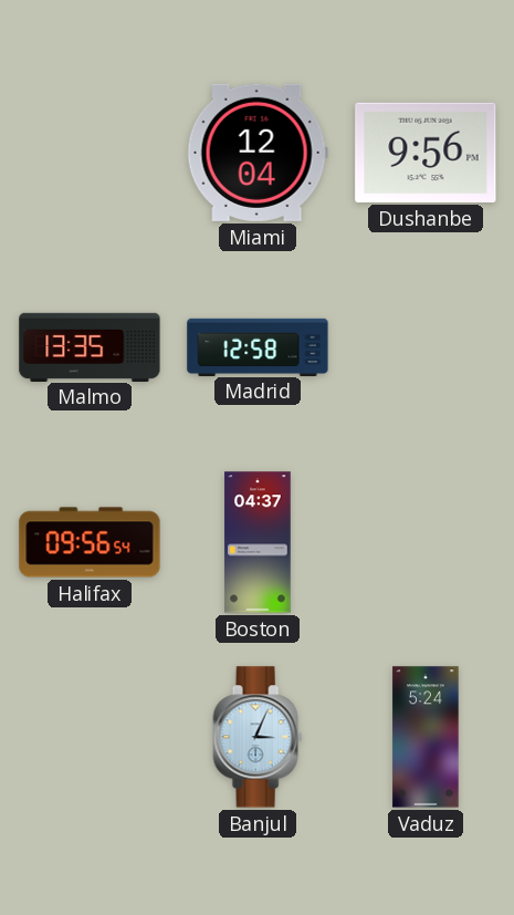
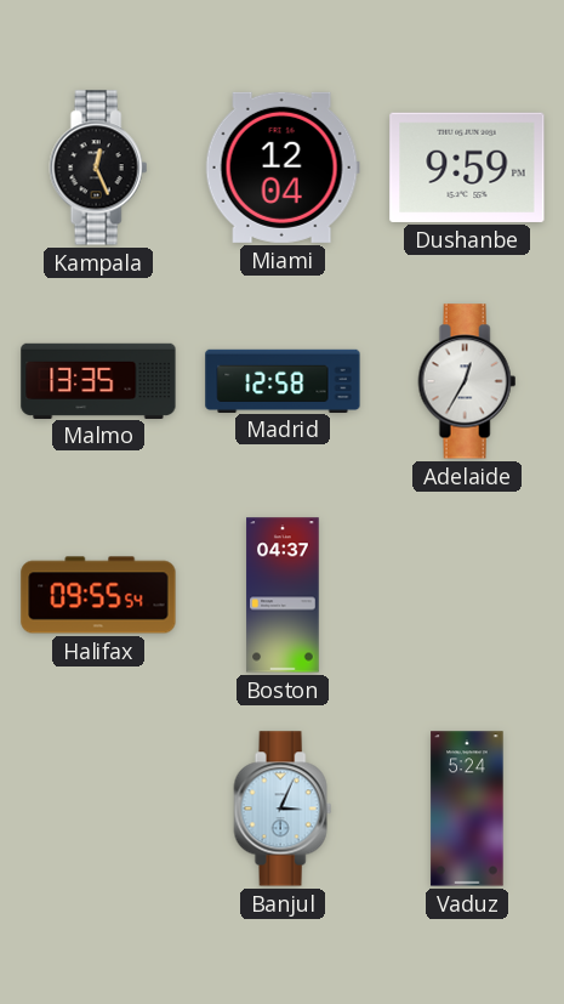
Kampala: none -> 12:26 (98, 168)
Dushanbe: 9:56 -> 9:59 (467, 168)
Adelaide: none -> 12:35 (467, 381)
Halifax: 09:56 -> 09:55 (98, 595)
